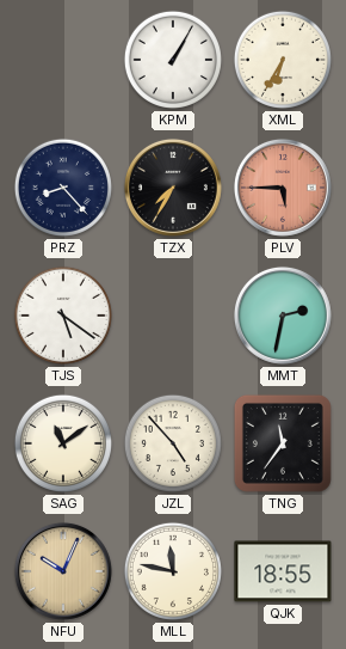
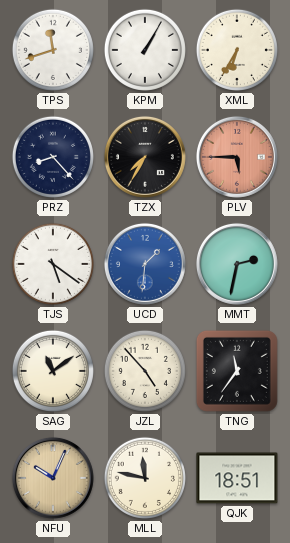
TPS: none -> 11:42 (53, 50)
UCD: none -> 1:31 (145, 264)
QJK: 18:55 -> 18:51 (237, 478)
